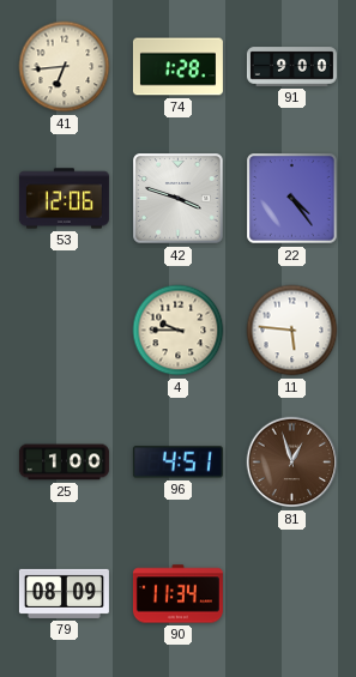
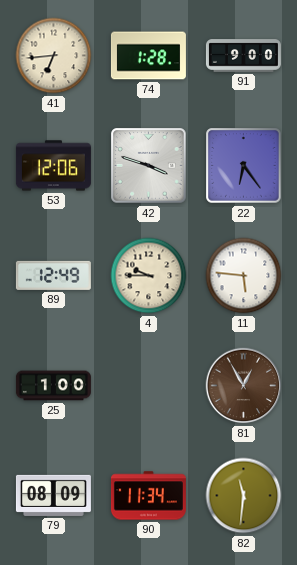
22: 4:24 -> 6:24 (244, 166)
89: none -> 12:49 (53, 275)
96: 4:51 -> none (177, 463)
81: 12:57 -> 12:55 (244, 386)
82: none -> 11:31 (244, 496)
